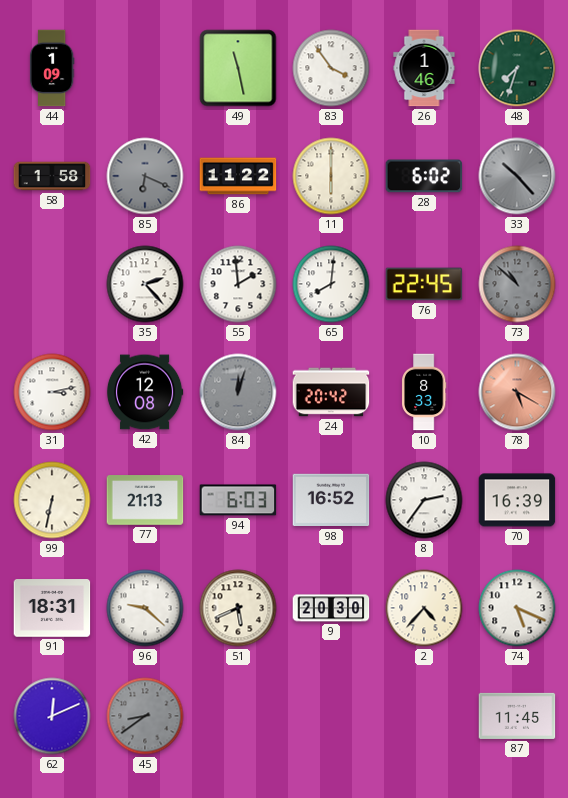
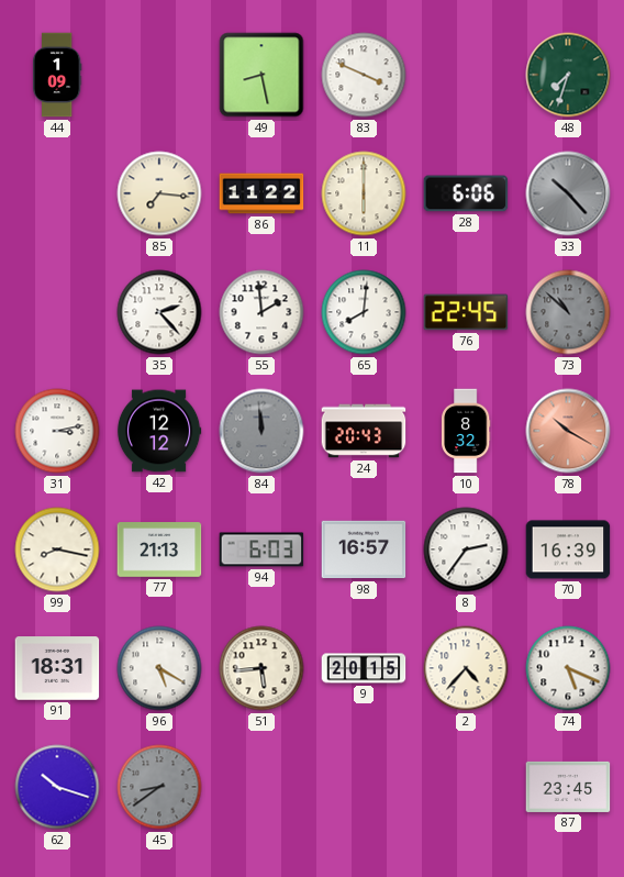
49: 11:28 -> 8:28 (261, 75)
83: 3:54 -> 3:49 (364, 75)
26: 1:46 -> none (424, 68)
58: 1:58 -> none (52, 176)
85: 6:19 -> 7:16 (159, 193)
85 dial: grey -> cream (159, 193)
28: 6:02 -> 6:06 (466, 193)
42: 12:08 -> 12:12 (159, 431)
84: 12:03 -> 11:59 (261, 431)
24: 20:42 -> 20:43 (364, 431)
10: 8:33 -> 8:32 (467, 431)
78: 5:20 -> 10:20 (568, 431)
99: 6:32 -> 8:17 (57, 549)
98: 16:52 -> 16:57 (364, 549)
96: 9:22 -> 5:20 (159, 668)
51: 5:41 -> 5:44 (261, 668)
9: 20:30 -> 20:15 (364, 668)
62: 12:11 -> 10:18 (57, 787)
87: 11:45 -> 23:45 (568, 787)
